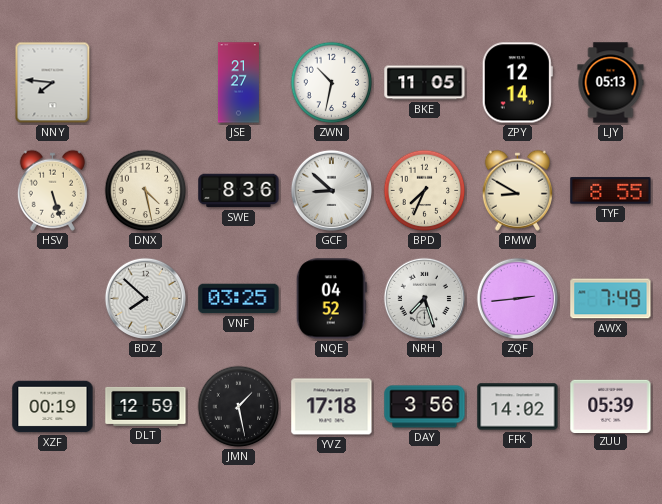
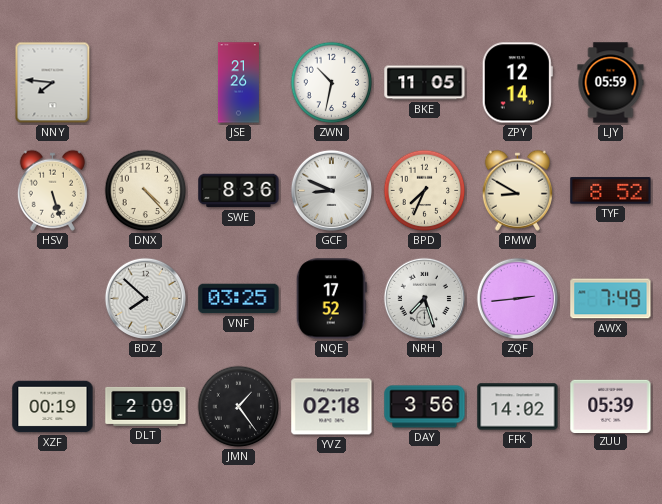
JSE: 21:27 -> 21:26 (238, 83)
LJY: 05:13 -> 05:59 (611, 83)
DNX: 4:28 -> 4:23 (146, 191)
GCF: 8:52 -> 8:49 (331, 190)
TYF: 8:55 -> 8:52 (611, 191)
NQE: 04:52 -> 17:52 (331, 299)
DLT: 12:59 -> 2:09 (146, 406)
JMN: 1:28 -> 1:24 (239, 407)
YVZ: 17:18 -> 02:18 (332, 407)
